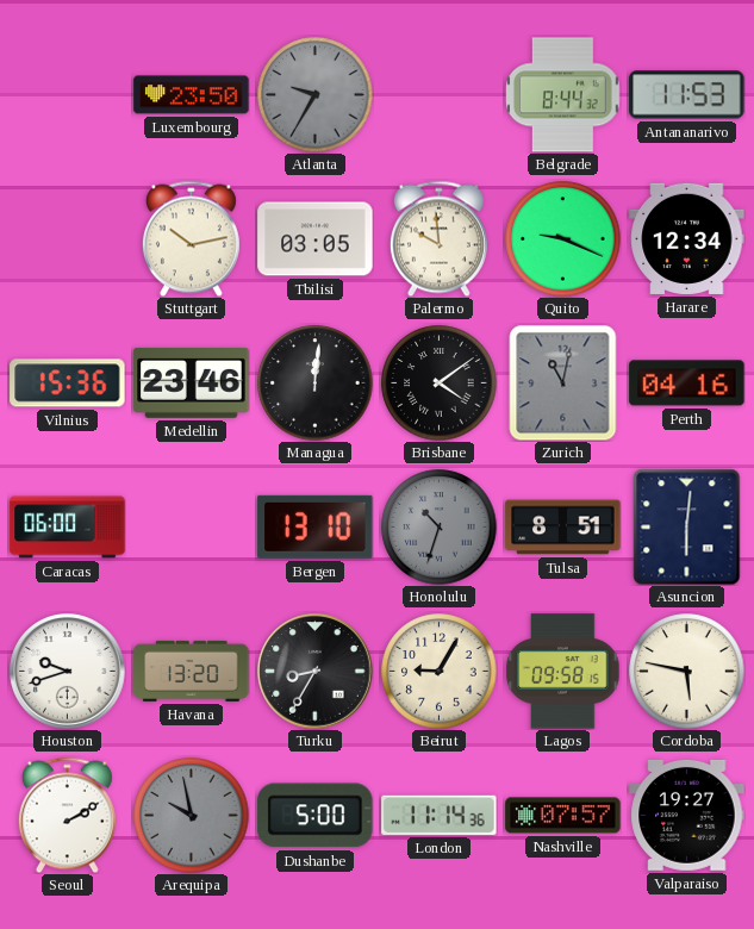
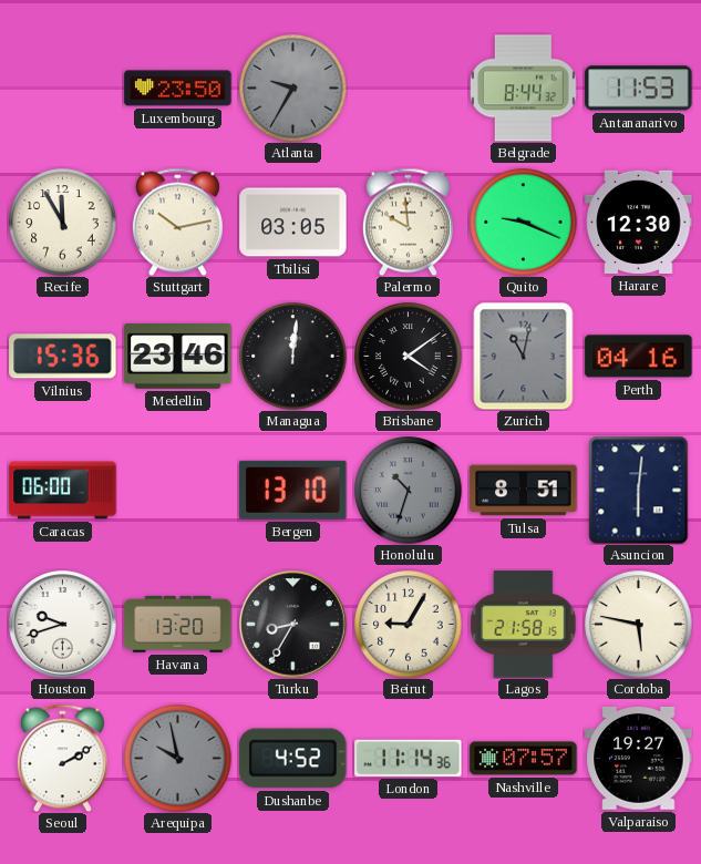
Recife: none -> 11:55 (63, 223)
Harare: 12:34 -> 12:30 (639, 222)
Lagos: 09:58 -> 21:58 (524, 625)
Dushanbe: 5:00 -> 4:52 (293, 759)
